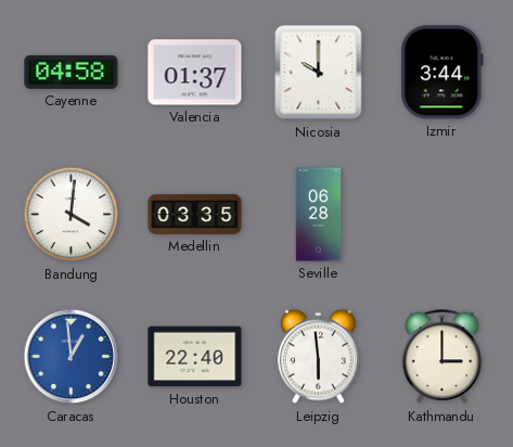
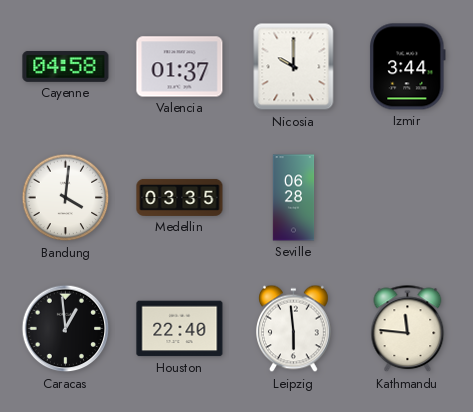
Caracas dial: blue -> black (66, 329)
Kathmandu: 3:00 -> 11:46 (408, 329)
